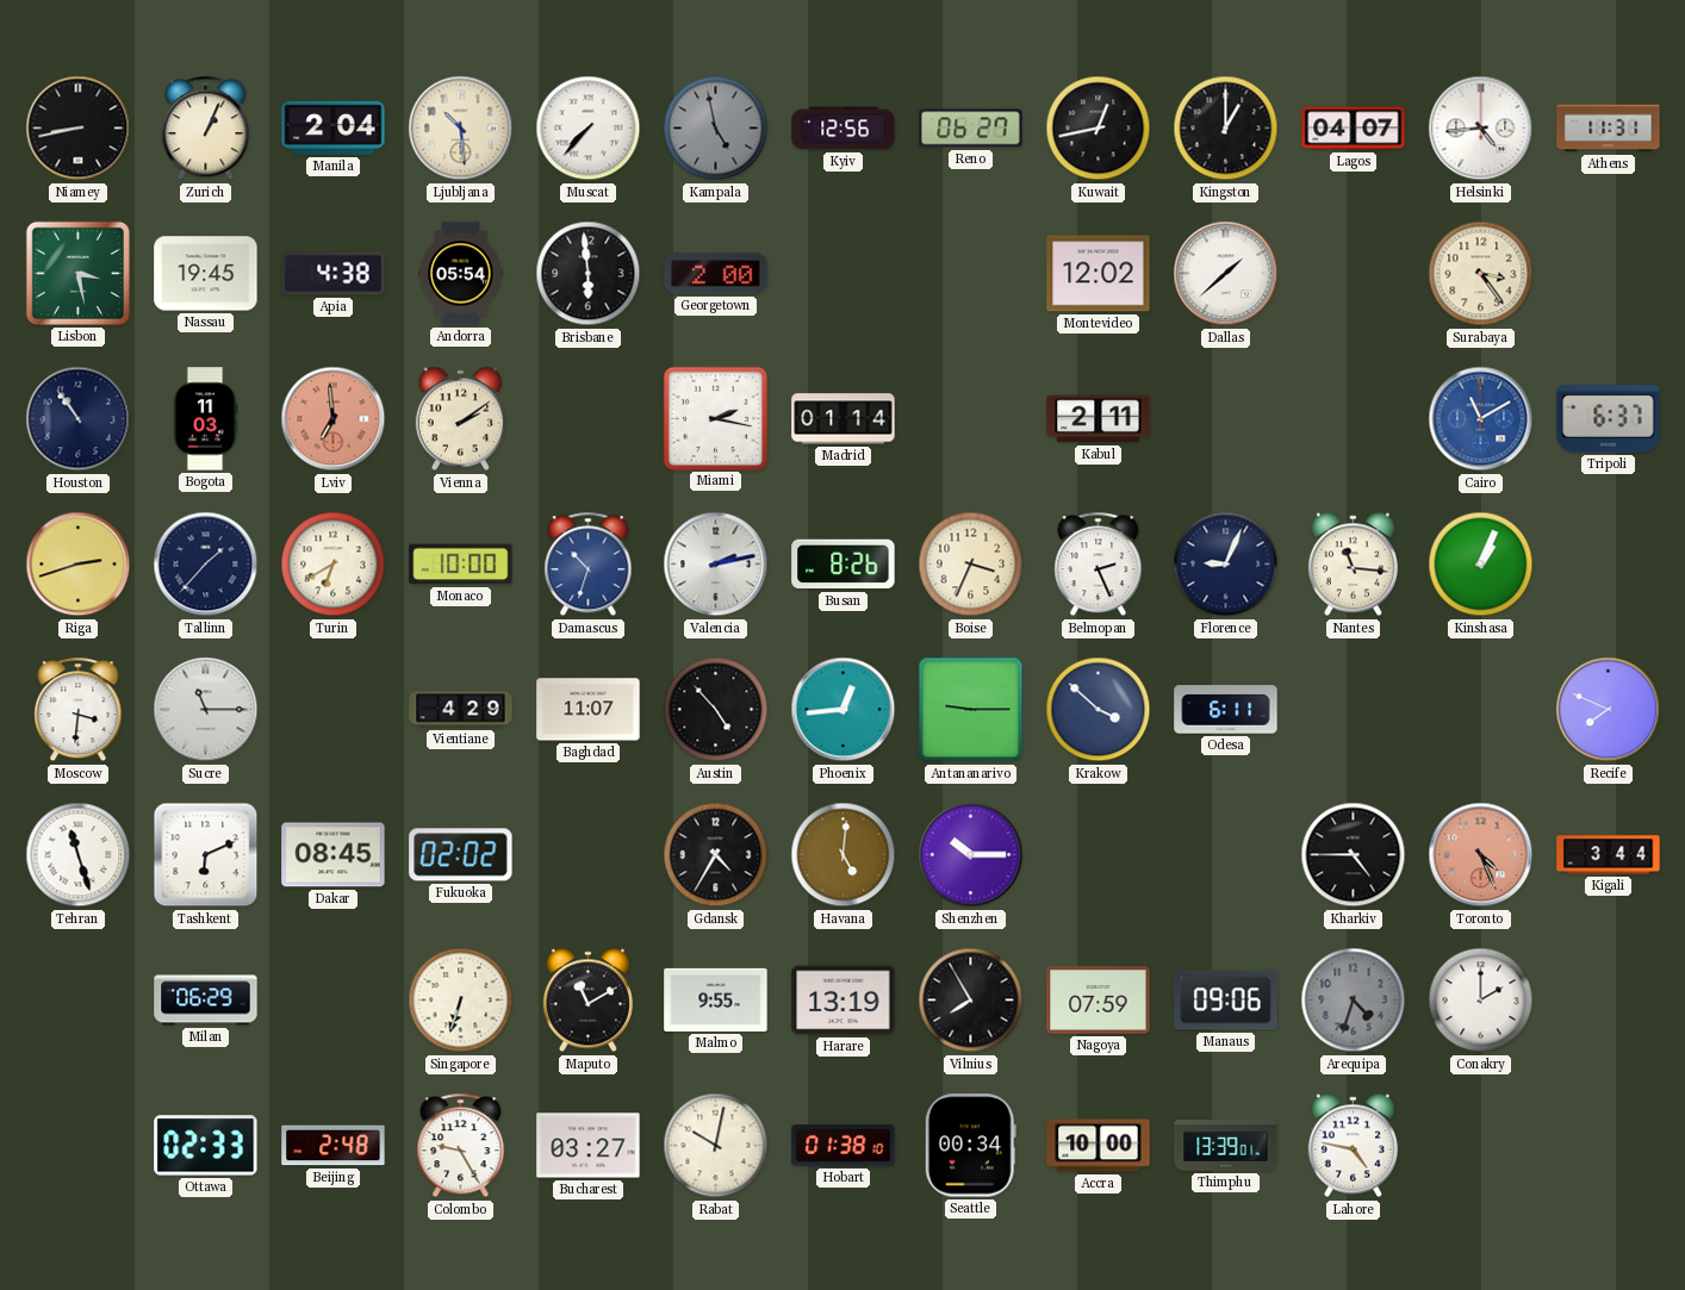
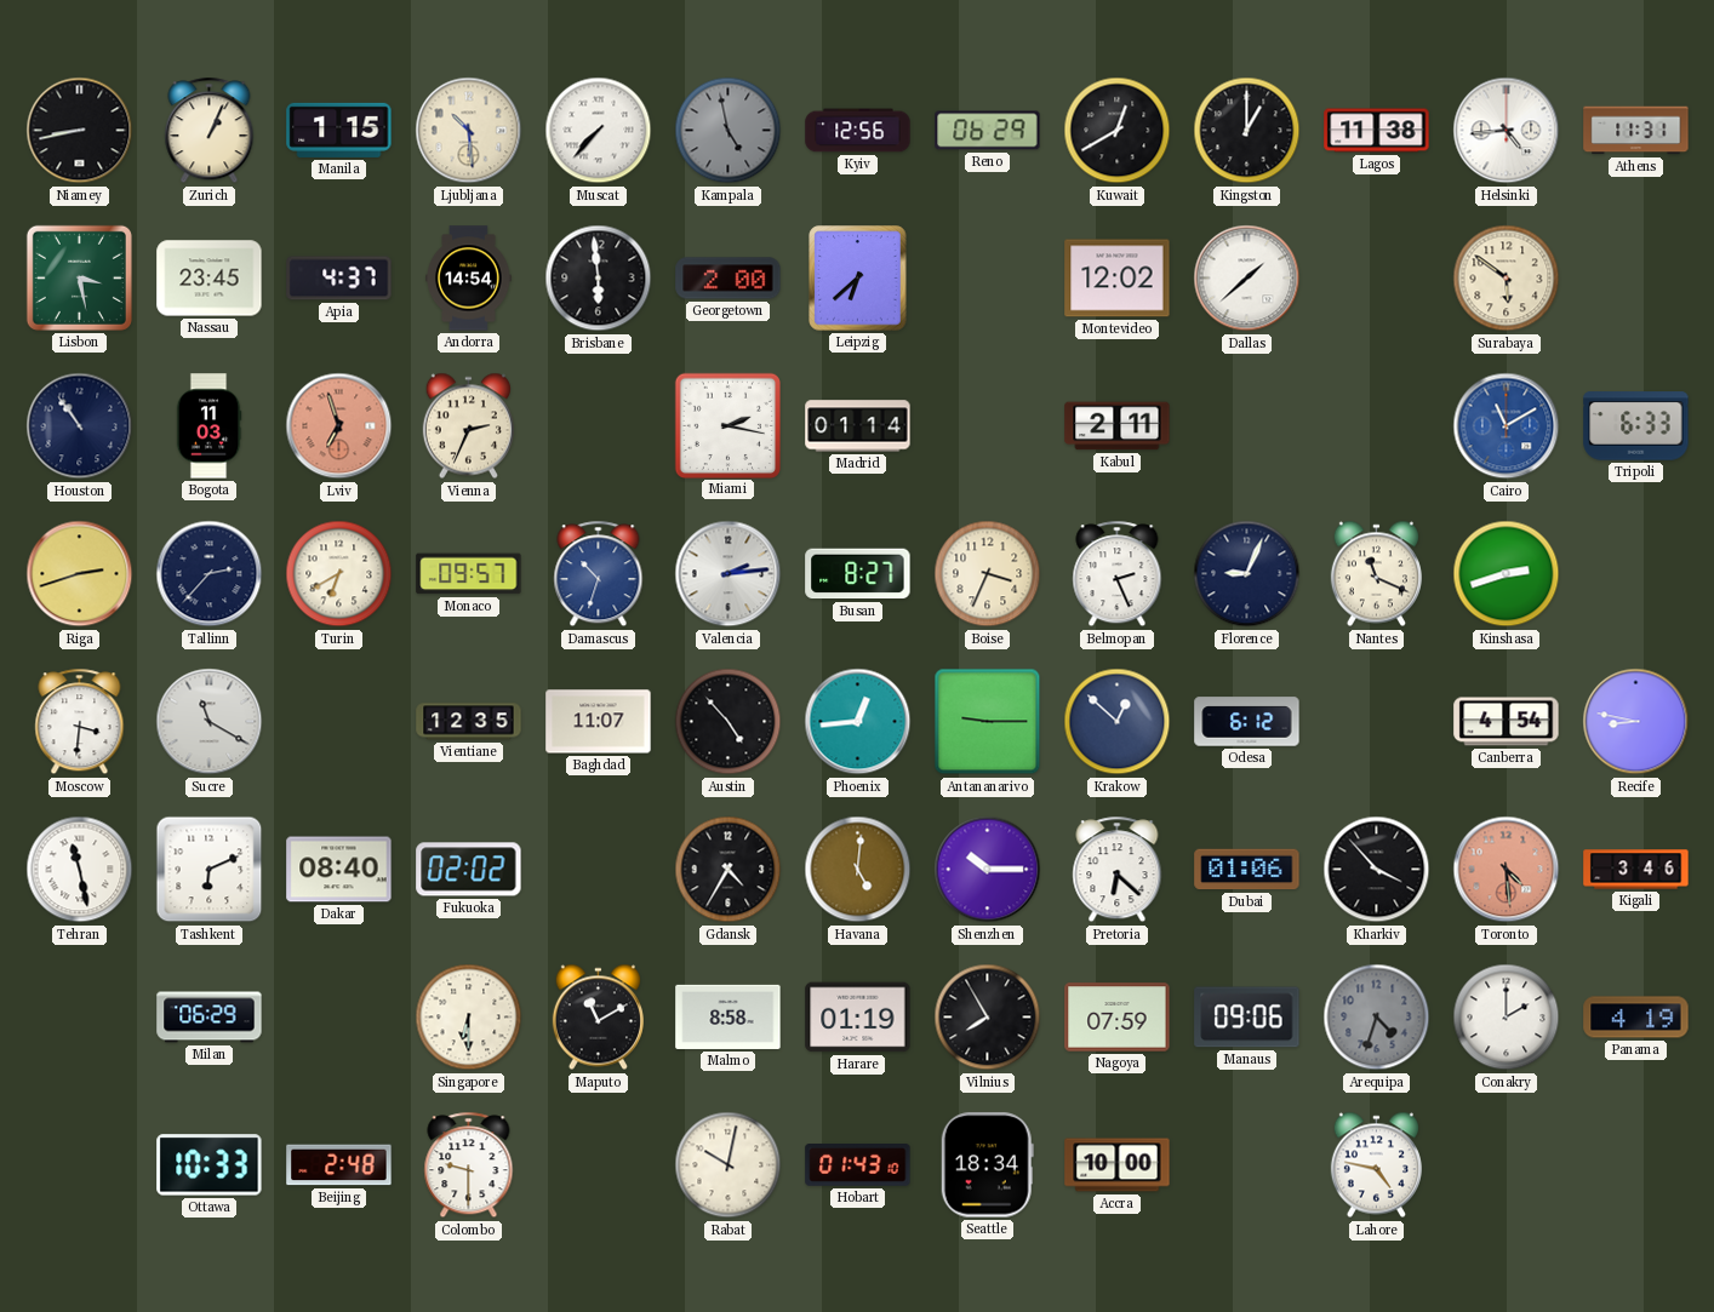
Manila: 2:04 -> 1:15 (339, 130)
Reno: 06:27 -> 06:29 (988, 131)
Kuwait: 12:43 -> 12:40 (1118, 131)
Lagos: 04:07 -> 11:38 (1377, 131)
Nassau: 19:45 -> 23:45 (210, 279)
Apia: 4:38 -> 4:37 (339, 279)
Andorra: 05:54 -> 14:54 (469, 279)
Leipzig: none -> 6:38 (858, 279)
Surabaya: 3:24 -> 5:51 (1507, 279)
Lviv: 6:59 -> 6:57 (339, 426)
Vienna: 2:09 -> 2:34 (468, 426)
Tripoli: 6:37 -> 6:33 (1636, 426)
Tallinn: 1:37 -> 2:37 (210, 574)
Monaco: 10:00 -> 09:57 (469, 574)
Valencia: 2:13 -> 2:14 (729, 574)
Busan: 8:26 -> 8:27 (858, 574)
Nantes: 11:16 -> 11:19 (1376, 574)
Kinshasa: 1:04 -> 2:42 (1507, 574)
Sucre: 11:15 -> 11:20 (210, 722)
Vientiane: 4:29 -> 12:35 (469, 722)
Krakow: 3:52 -> 12:52 (1118, 722)
Odesa: 6:11 -> 6:12 (1247, 722)
Canberra: none -> 4:54 (1507, 722)
Recife: 7:49 -> 8:47 (1636, 722)
Tehran: 11:27 -> 11:28 (80, 870)
Dakar: 08:45 -> 08:40 (339, 870)
Pretoria: none -> 6:22 (1118, 870)
Dubai: none -> 01:06 (1247, 870)
Kharkiv: 4:45 -> 3:53 (1377, 870)
Toronto: 4:26 -> 4:29 (1507, 870)
Kigali: 3:44 -> 3:46 (1636, 870)
Singapore: 6:33 -> 6:30 (469, 1018)
Malmo: 9:55 -> 8:58 (729, 1016)
Harare: 13:19 -> 01:19 (858, 1018)
Panama: none -> 4:19 (1636, 1018)
Ottawa: 02:33 -> 10:33 (210, 1165)
Colombo: 9:25 -> 9:30 (469, 1165)
Bucharest: 03:27 -> none (589, 1146)
Hobart: 01:38 -> 01:43 (858, 1165)
Seattle: 00:34 -> 18:34 (987, 1165)
Thimphu: 13:39 -> none (1226, 1146)
